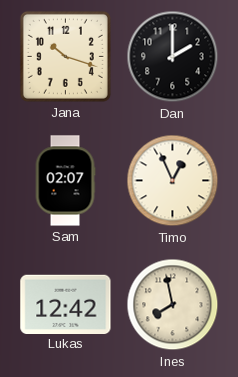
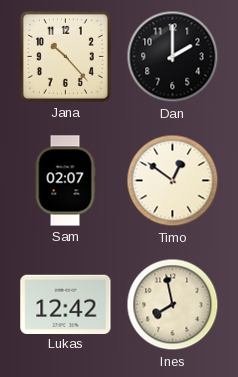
Jana: 10:18 -> 10:23 (65, 56)
Timo: 12:56 -> 12:51 (173, 181)
